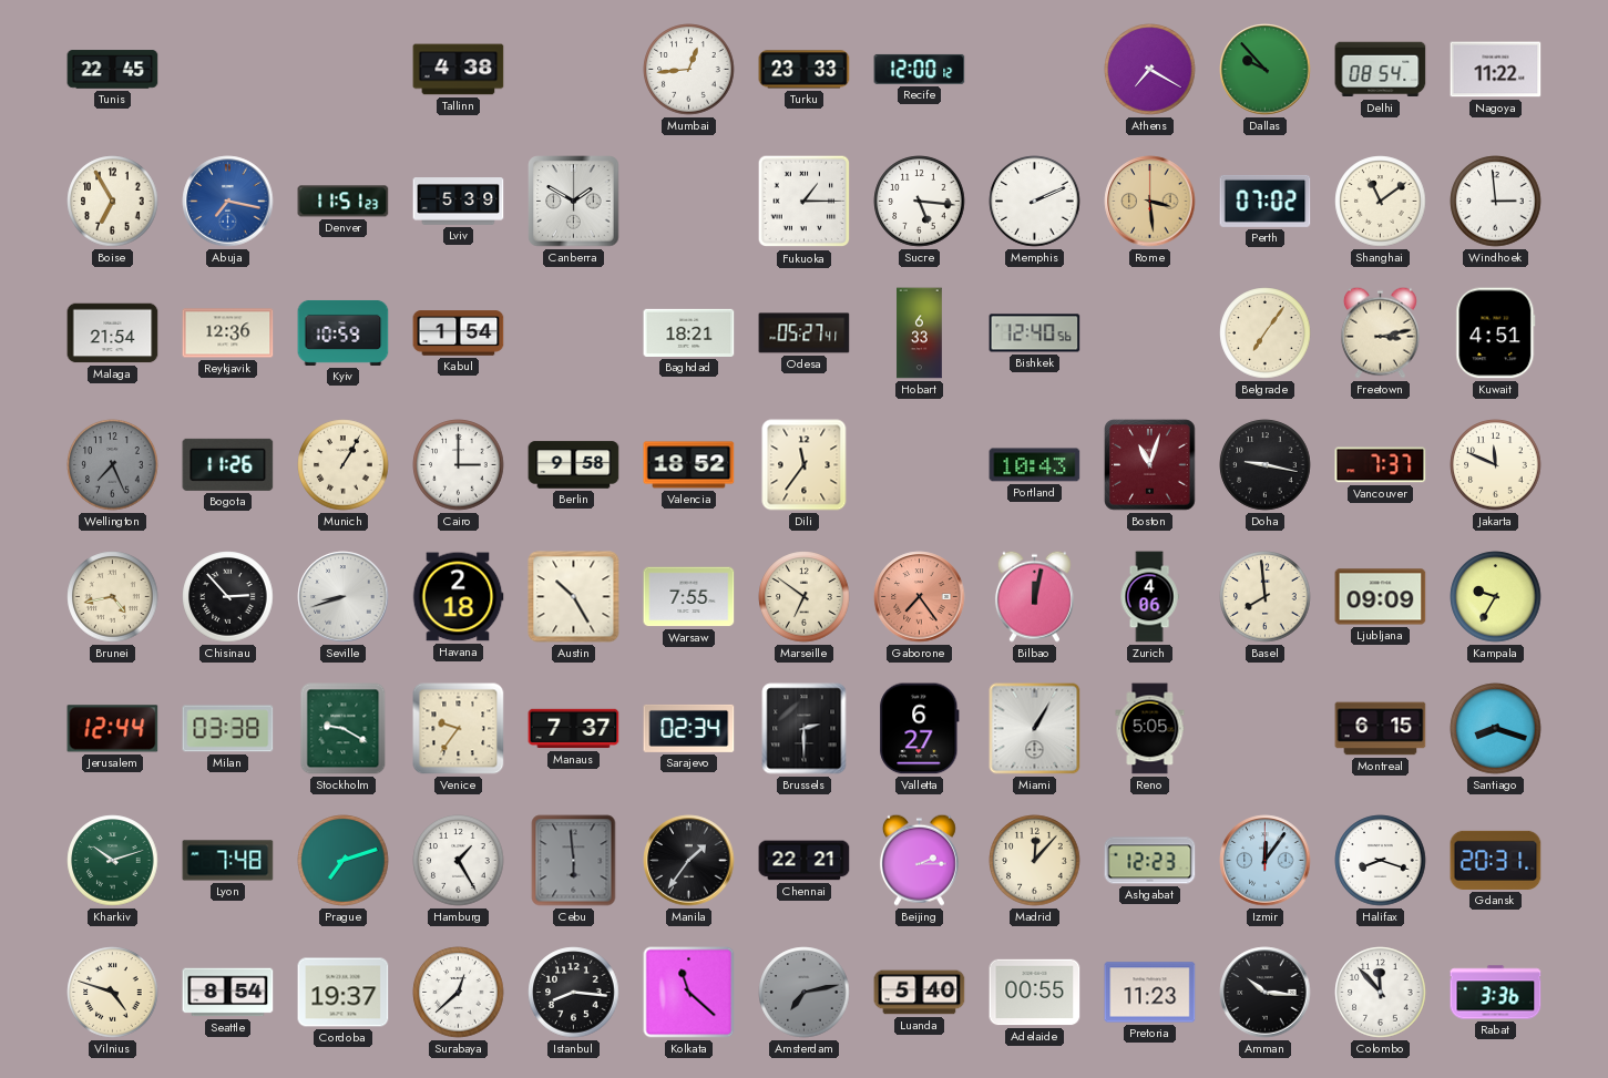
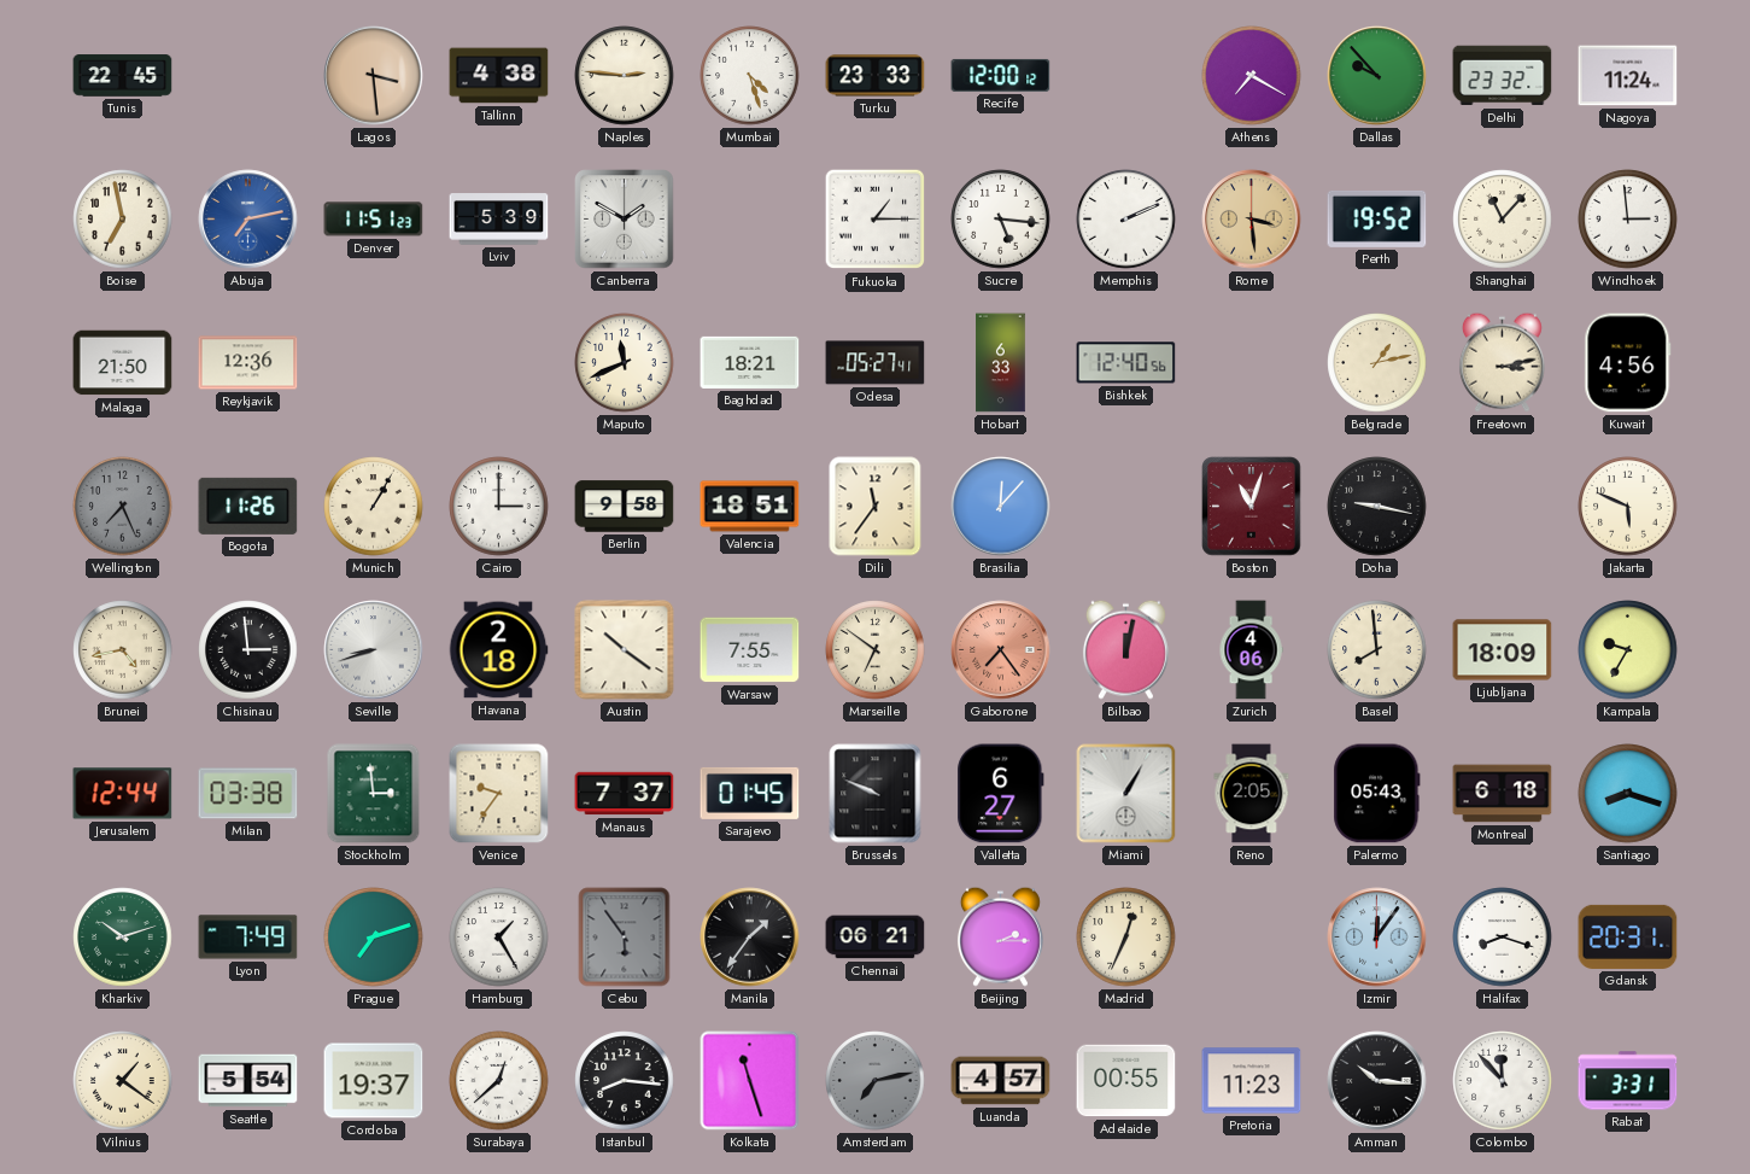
Lagos: none -> 3:29 (374, 76)
Naples: none -> 2:46 (625, 76)
Mumbai: 12:44 -> 4:27 (750, 76)
Delhi: 08:54 -> 23:32 (1503, 76)
Nagoya: 11:22 -> 11:24 (1628, 76)
Boise: 6:55 -> 6:58 (123, 220)
Abuja: 7:17 -> 7:13 (248, 220)
Perth: 07:02 -> 19:52 (1377, 218)
Shanghai: 11:09 -> 11:07 (1503, 220)
Malaga: 21:54 -> 21:50 (123, 363)
Kyiv: 10:59 -> none (344, 332)
Kabul: 1:54 -> none (459, 333)
Maputo: none -> 11:41 (625, 363)
Belgrade: 7:06 -> 1:13 (1377, 363)
Kuwait: 4:51 -> 4:56 (1628, 363)
Valencia: 18:52 -> 18:51 (750, 507)
Brasilia: none -> 12:07 (1001, 507)
Portland: 10:43 -> none (1035, 465)
Vancouver: 7:37 -> none (1381, 465)
Jakarta: 11:49 -> 5:49 (1628, 507)
Chisinau: 2:53 -> 2:59 (248, 650)
Austin: 10:25 -> 10:21 (625, 650)
Ljubljana: 09:09 -> 18:09 (1503, 650)
Stockholm: 9:20 -> 2:59 (374, 794)
Sarajevo: 02:34 -> 01:45 (750, 793)
Brussels: 2:30 -> 9:49 (876, 794)
Reno: 5:05 -> 2:05 (1252, 794)
Palermo: none -> 05:43 (1377, 794)
Montreal: 6:15 -> 6:18 (1503, 794)
Lyon: 7:48 -> 7:49 (248, 938)
Cebu: 5:59 -> 5:54 (625, 938)
Chennai: 22:21 -> 06:21 (876, 938)
Madrid: 12:07 -> 12:34 (1126, 938)
Ashgabat: 12:23 -> none (1150, 861)
Vilnius: 4:48 -> 1:21 (123, 1081)
Seattle: 8:54 -> 5:54 (248, 1081)
Kolkata: 11:22 -> 11:27 (750, 1081)
Luanda: 5:40 -> 4:57 (1001, 1081)
Rabat: 3:36 -> 3:31 (1628, 1081)
